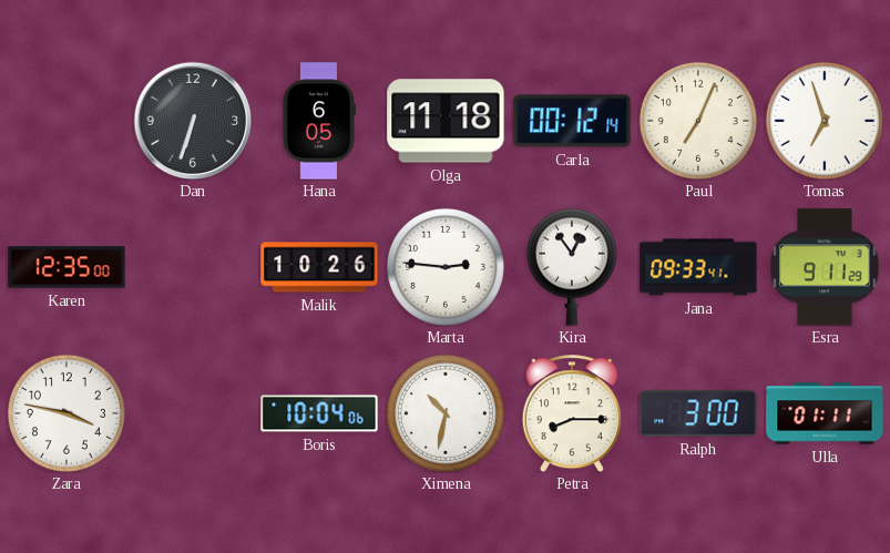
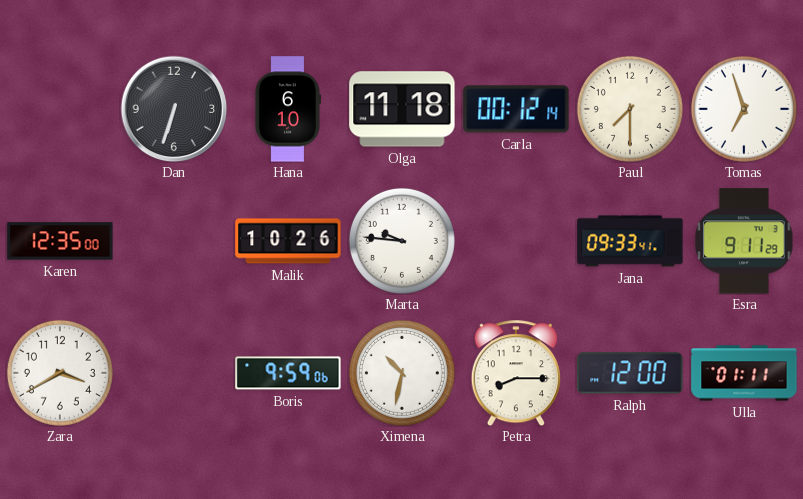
Hana: 6:05 -> 6:10 (287, 109)
Paul: 7:04 -> 7:30 (630, 109)
Marta: 2:46 -> 9:46 (402, 241)
Kira: 12:54 -> none (572, 267)
Zara: 3:47 -> 3:40 (60, 373)
Boris: 10:04 -> 9:59 (288, 373)
Ralph: 3:00 -> 12:00 (630, 373)
